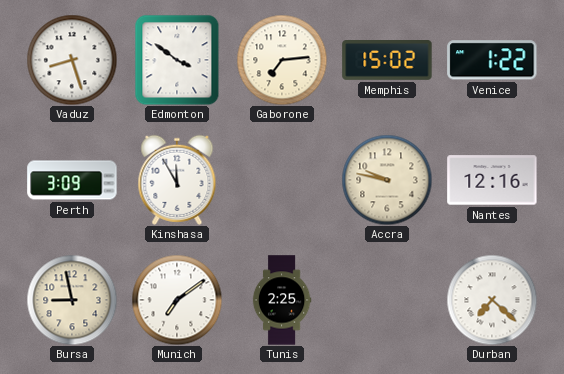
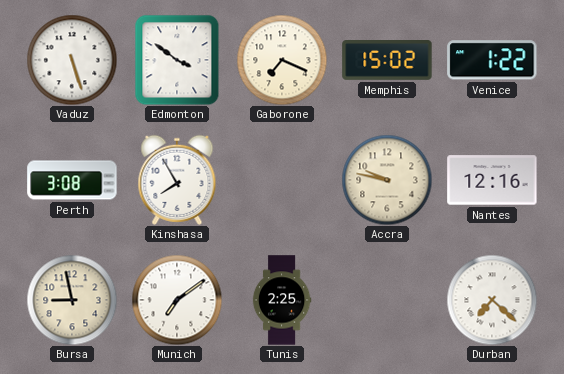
Vaduz: 8:27 -> 5:27 (72, 60)
Gaborone: 7:14 -> 7:19 (282, 60)
Perth: 3:09 -> 3:08 (72, 180)
Kinshasa: 11:55 -> 7:55 (177, 180)
